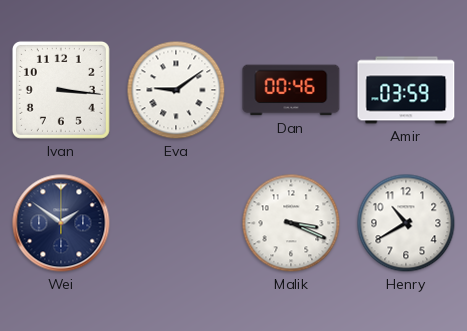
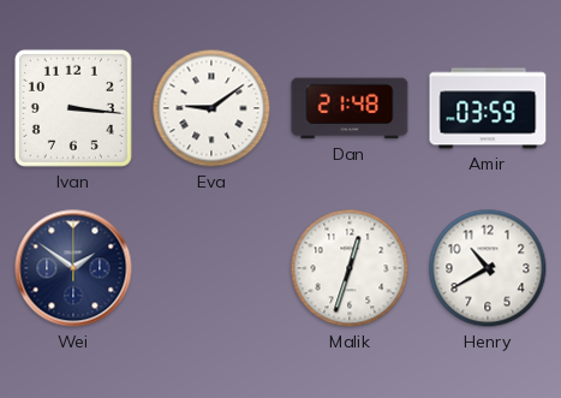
Dan: 00:46 -> 21:48 (350, 108)
Malik: 3:19 -> 12:33 (350, 268)
